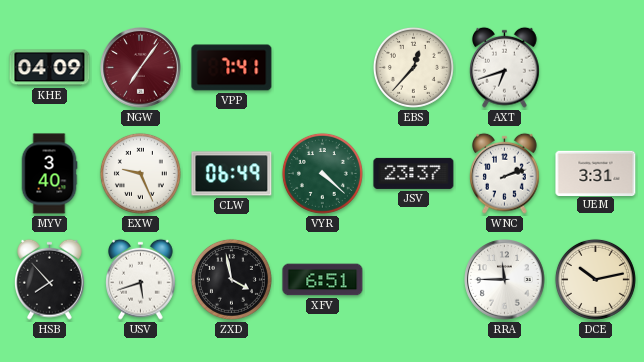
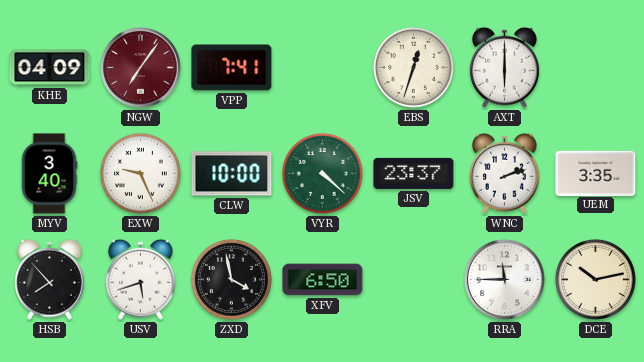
EBS: 12:37 -> 12:33 (413, 67)
AXT: 6:42 -> 6:00 (505, 67)
CLW: 06:49 -> 10:00 (232, 174)
UEM: 3:31 -> 3:35 (596, 173)
XFV: 6:51 -> 6:50 (323, 280)
